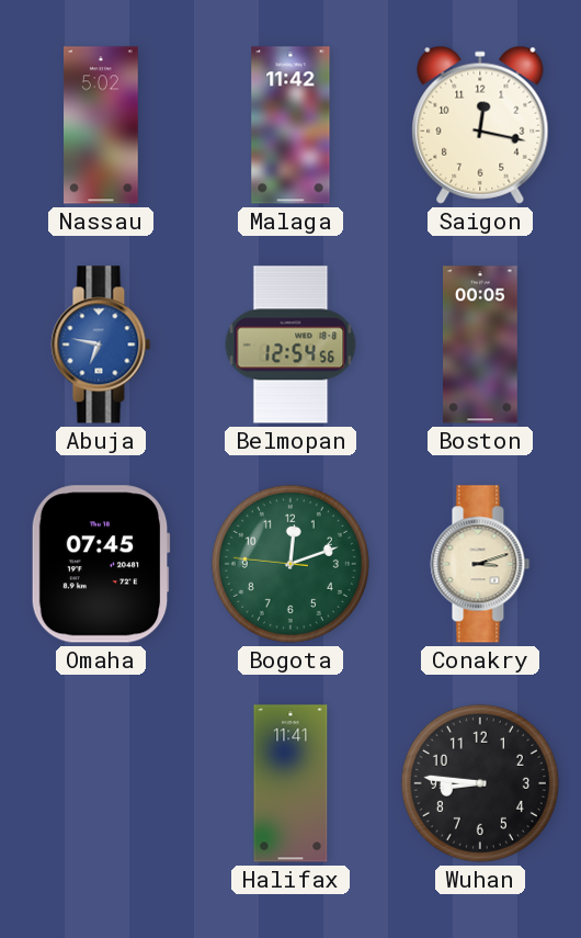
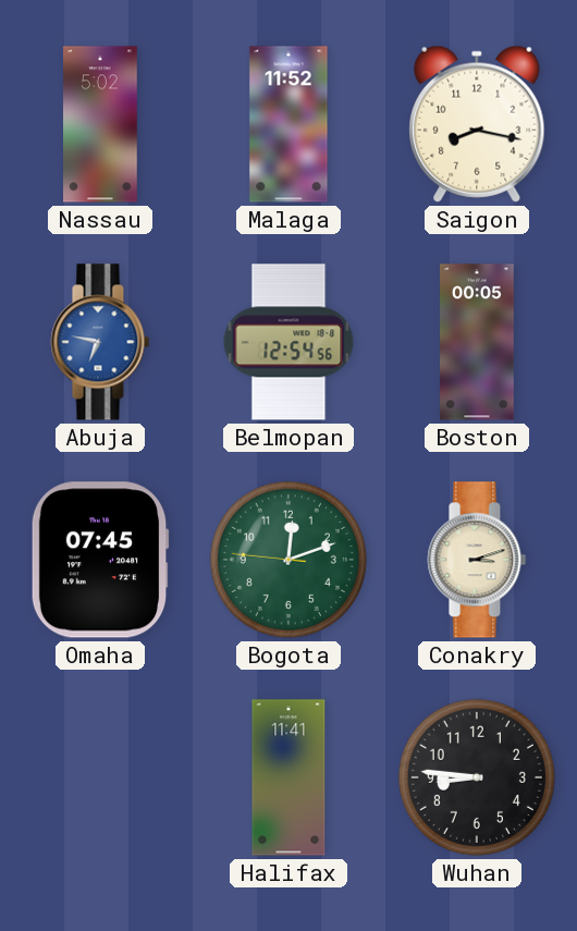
Malaga: 11:42 -> 11:52 (288, 124)
Saigon: 12:17 -> 8:17 (477, 124)
